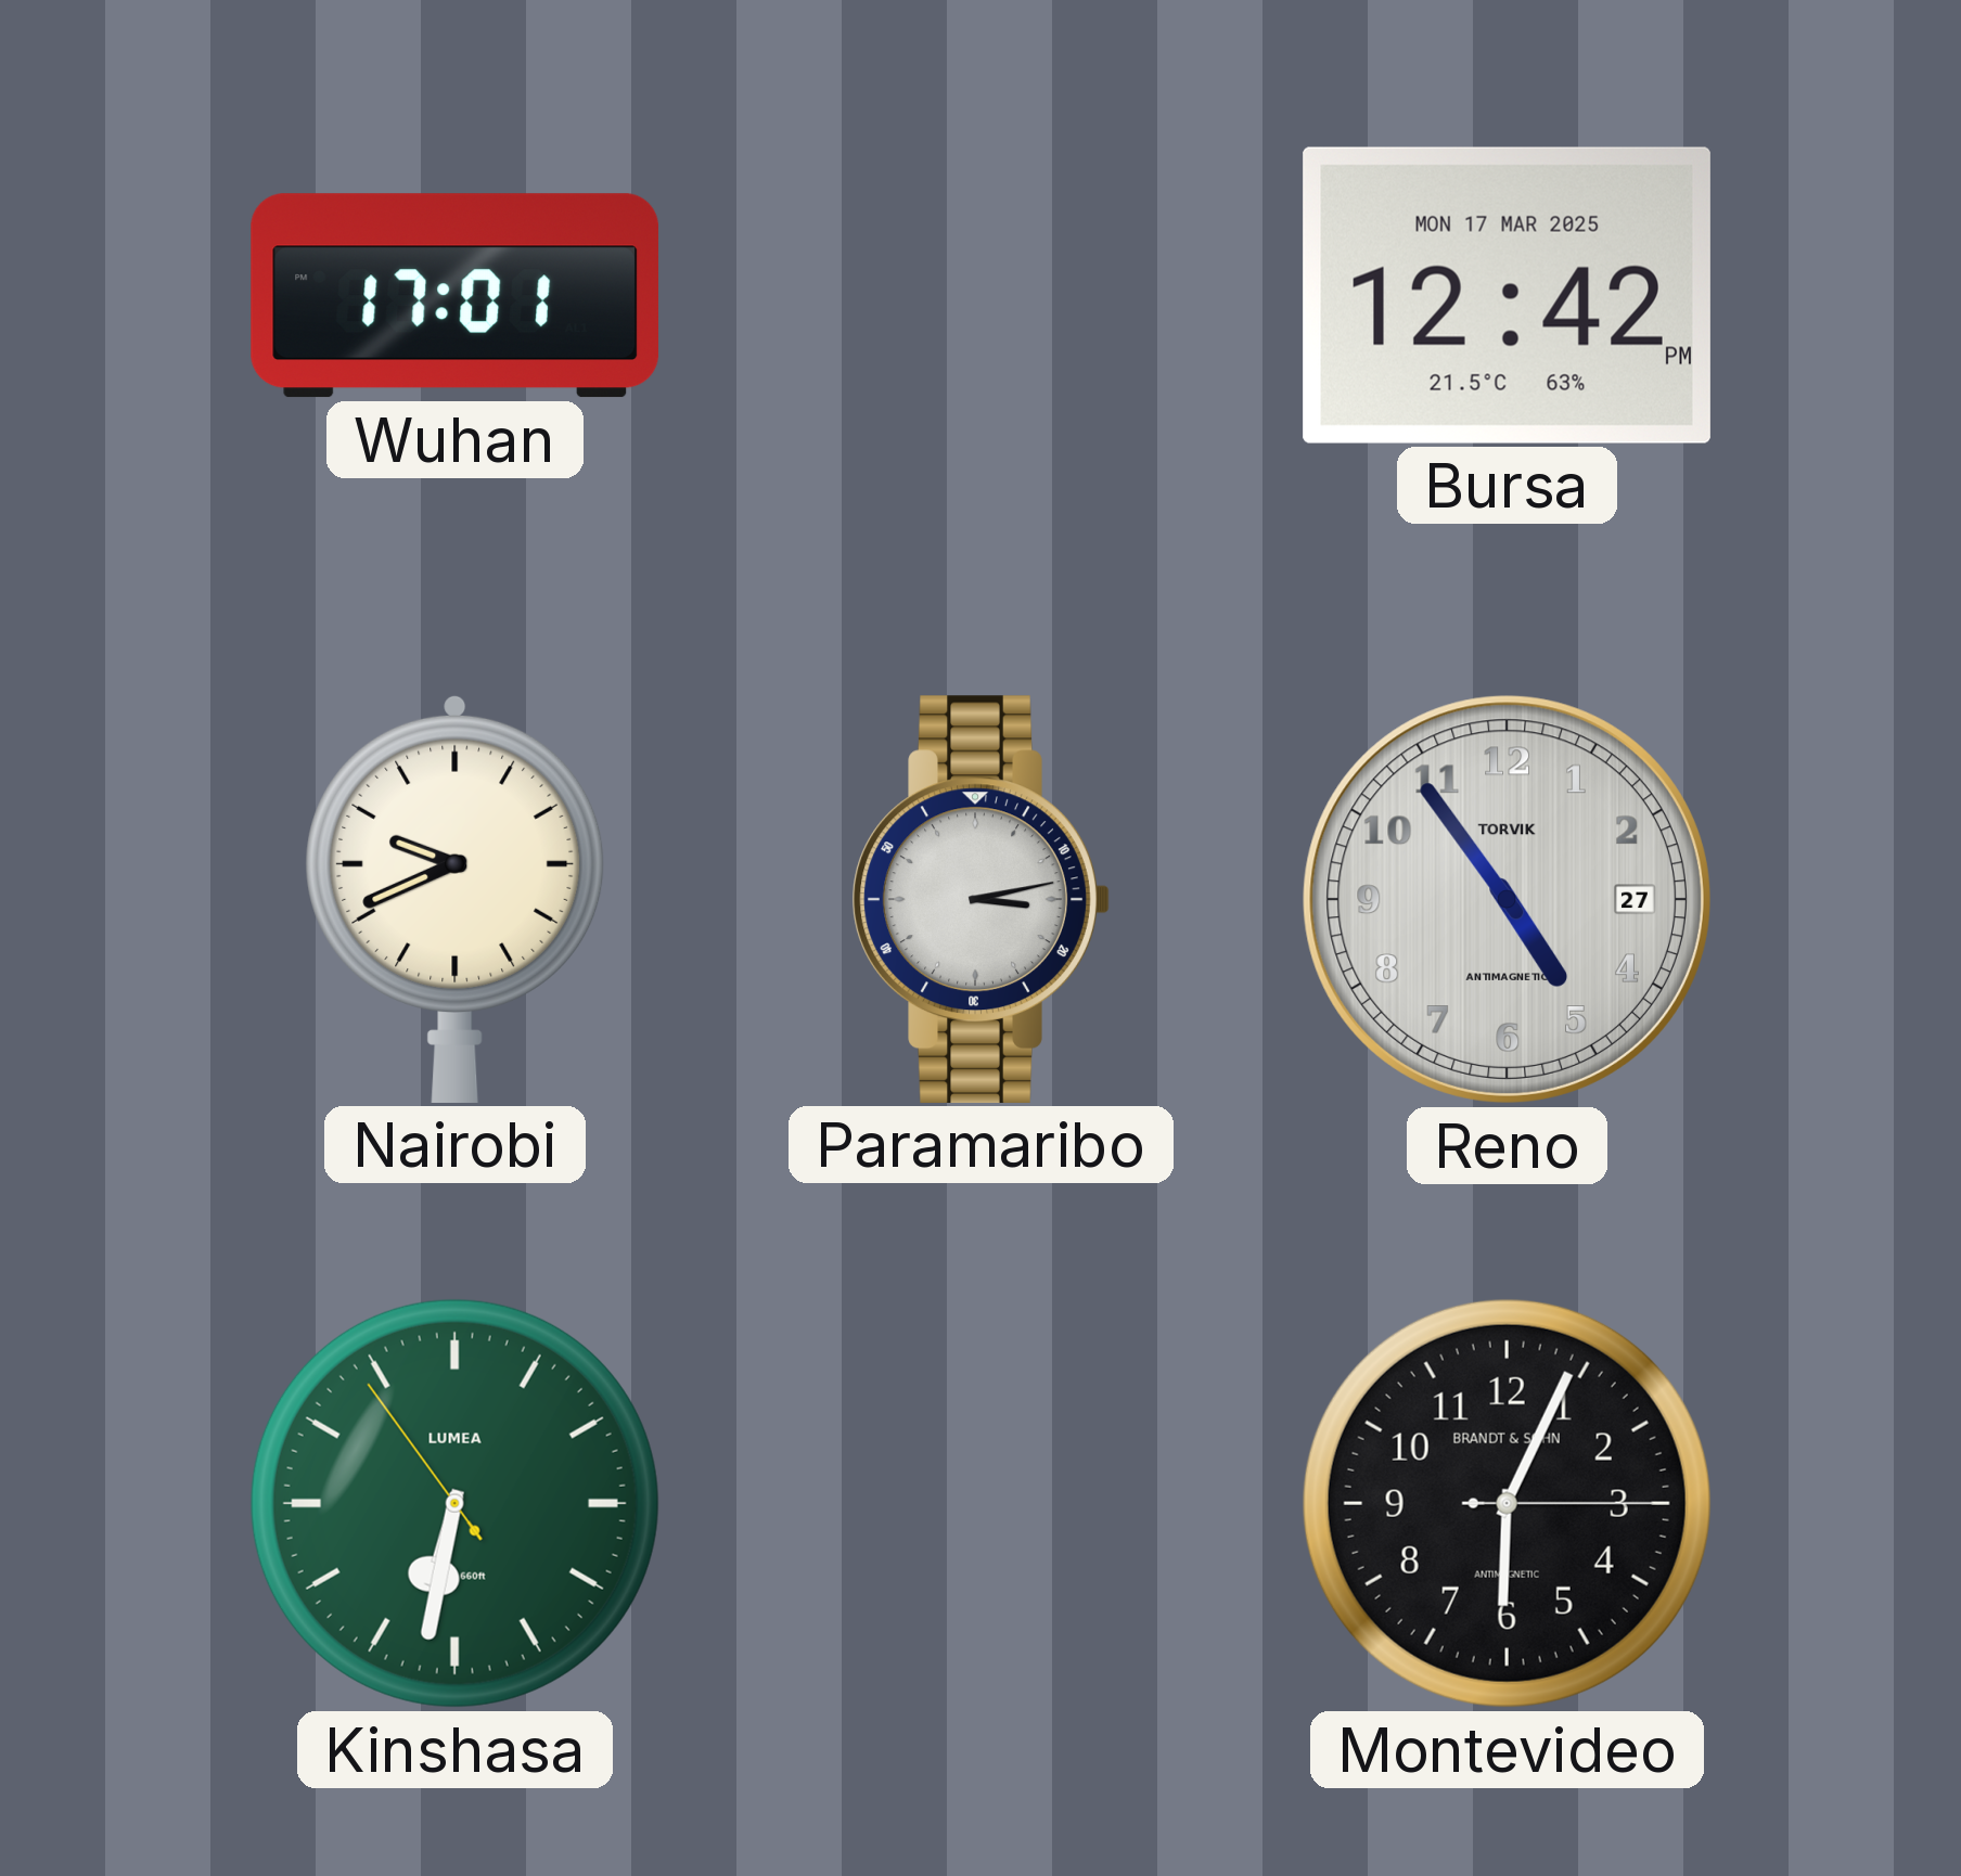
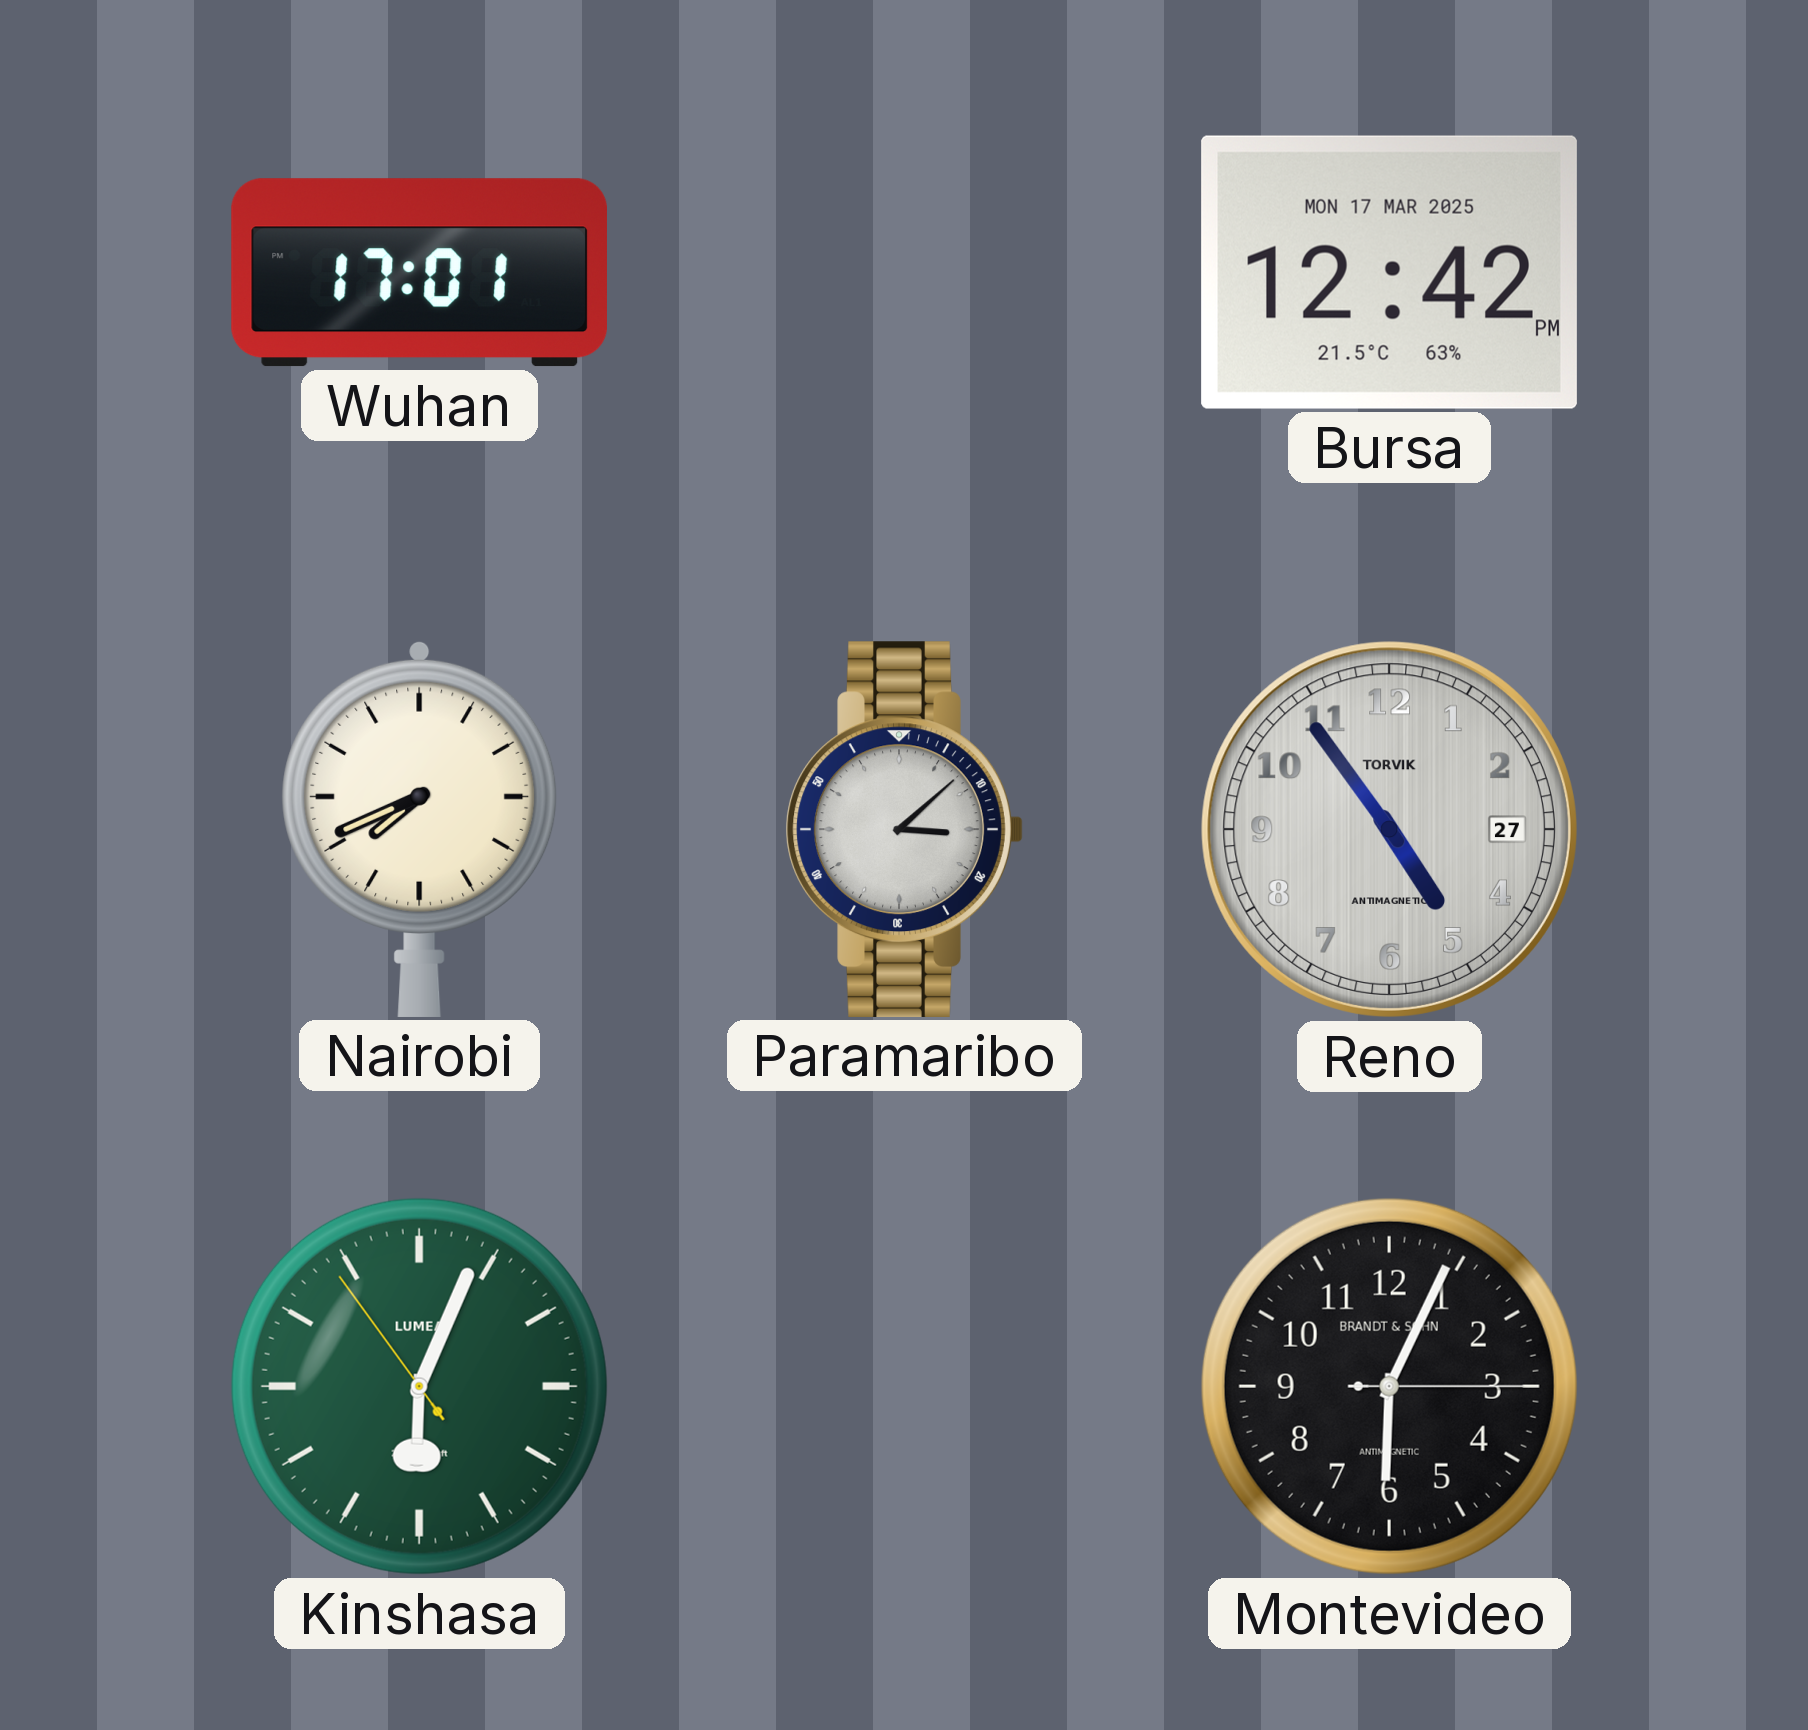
Nairobi: 9:41 -> 7:41 (420, 829)
Paramaribo: 3:13 -> 3:08 (904, 829)
Kinshasa: 6:31 -> 6:03 (419, 1386)
